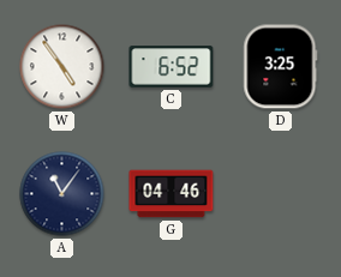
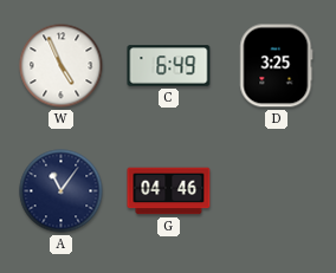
W: 4:54 -> 4:56 (62, 66)
C: 6:52 -> 6:49 (169, 66)
